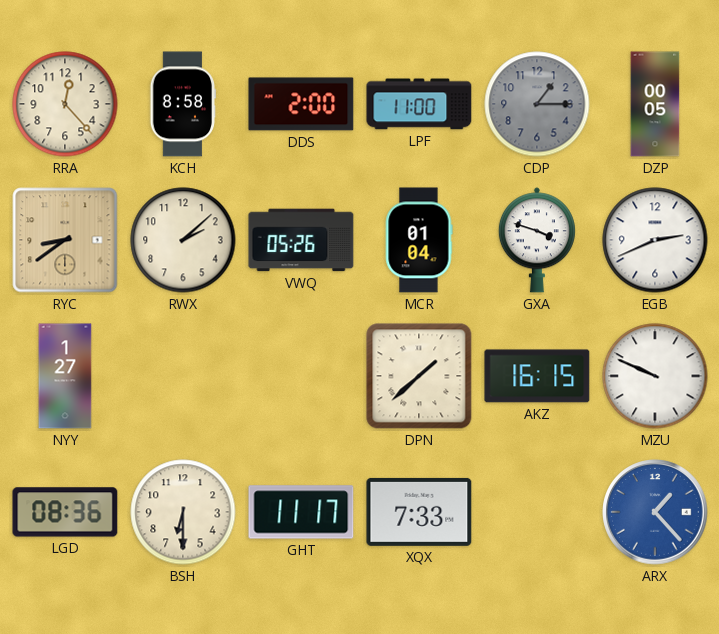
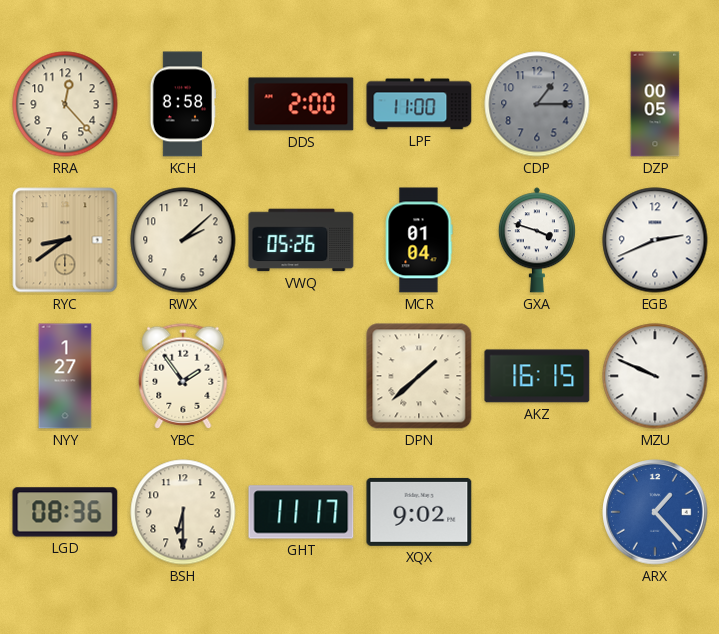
YBC: none -> 1:54 (183, 376)
XQX: 7:33 -> 9:02 (419, 512)
